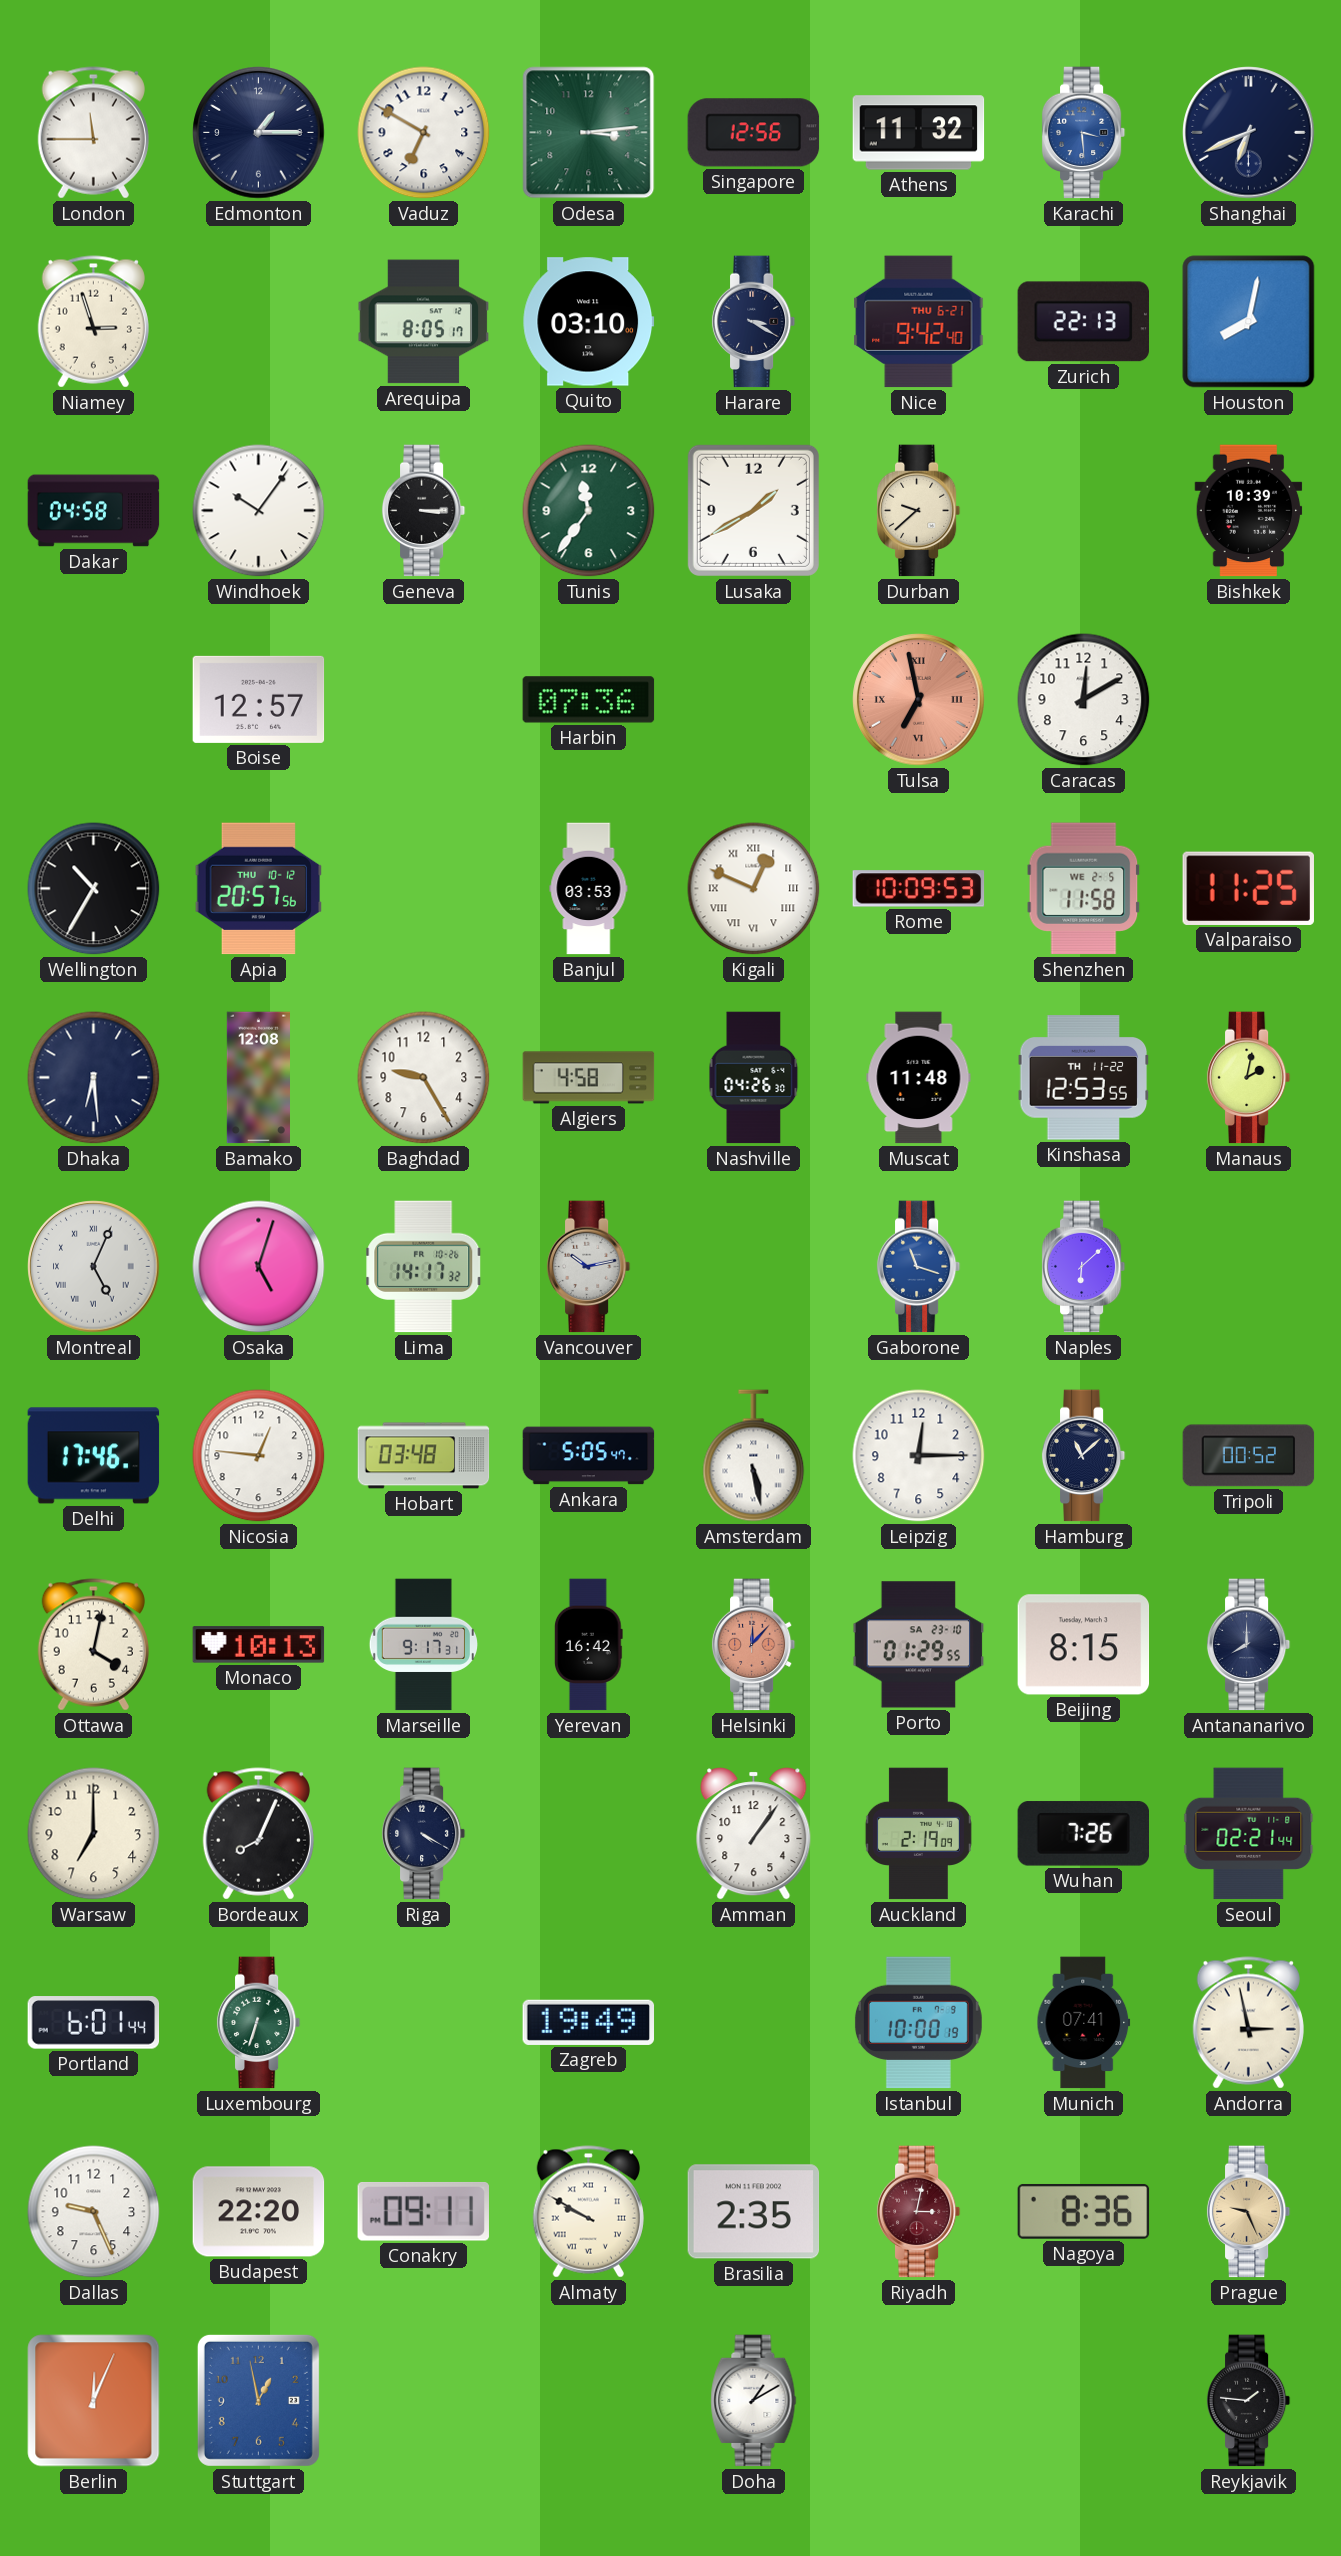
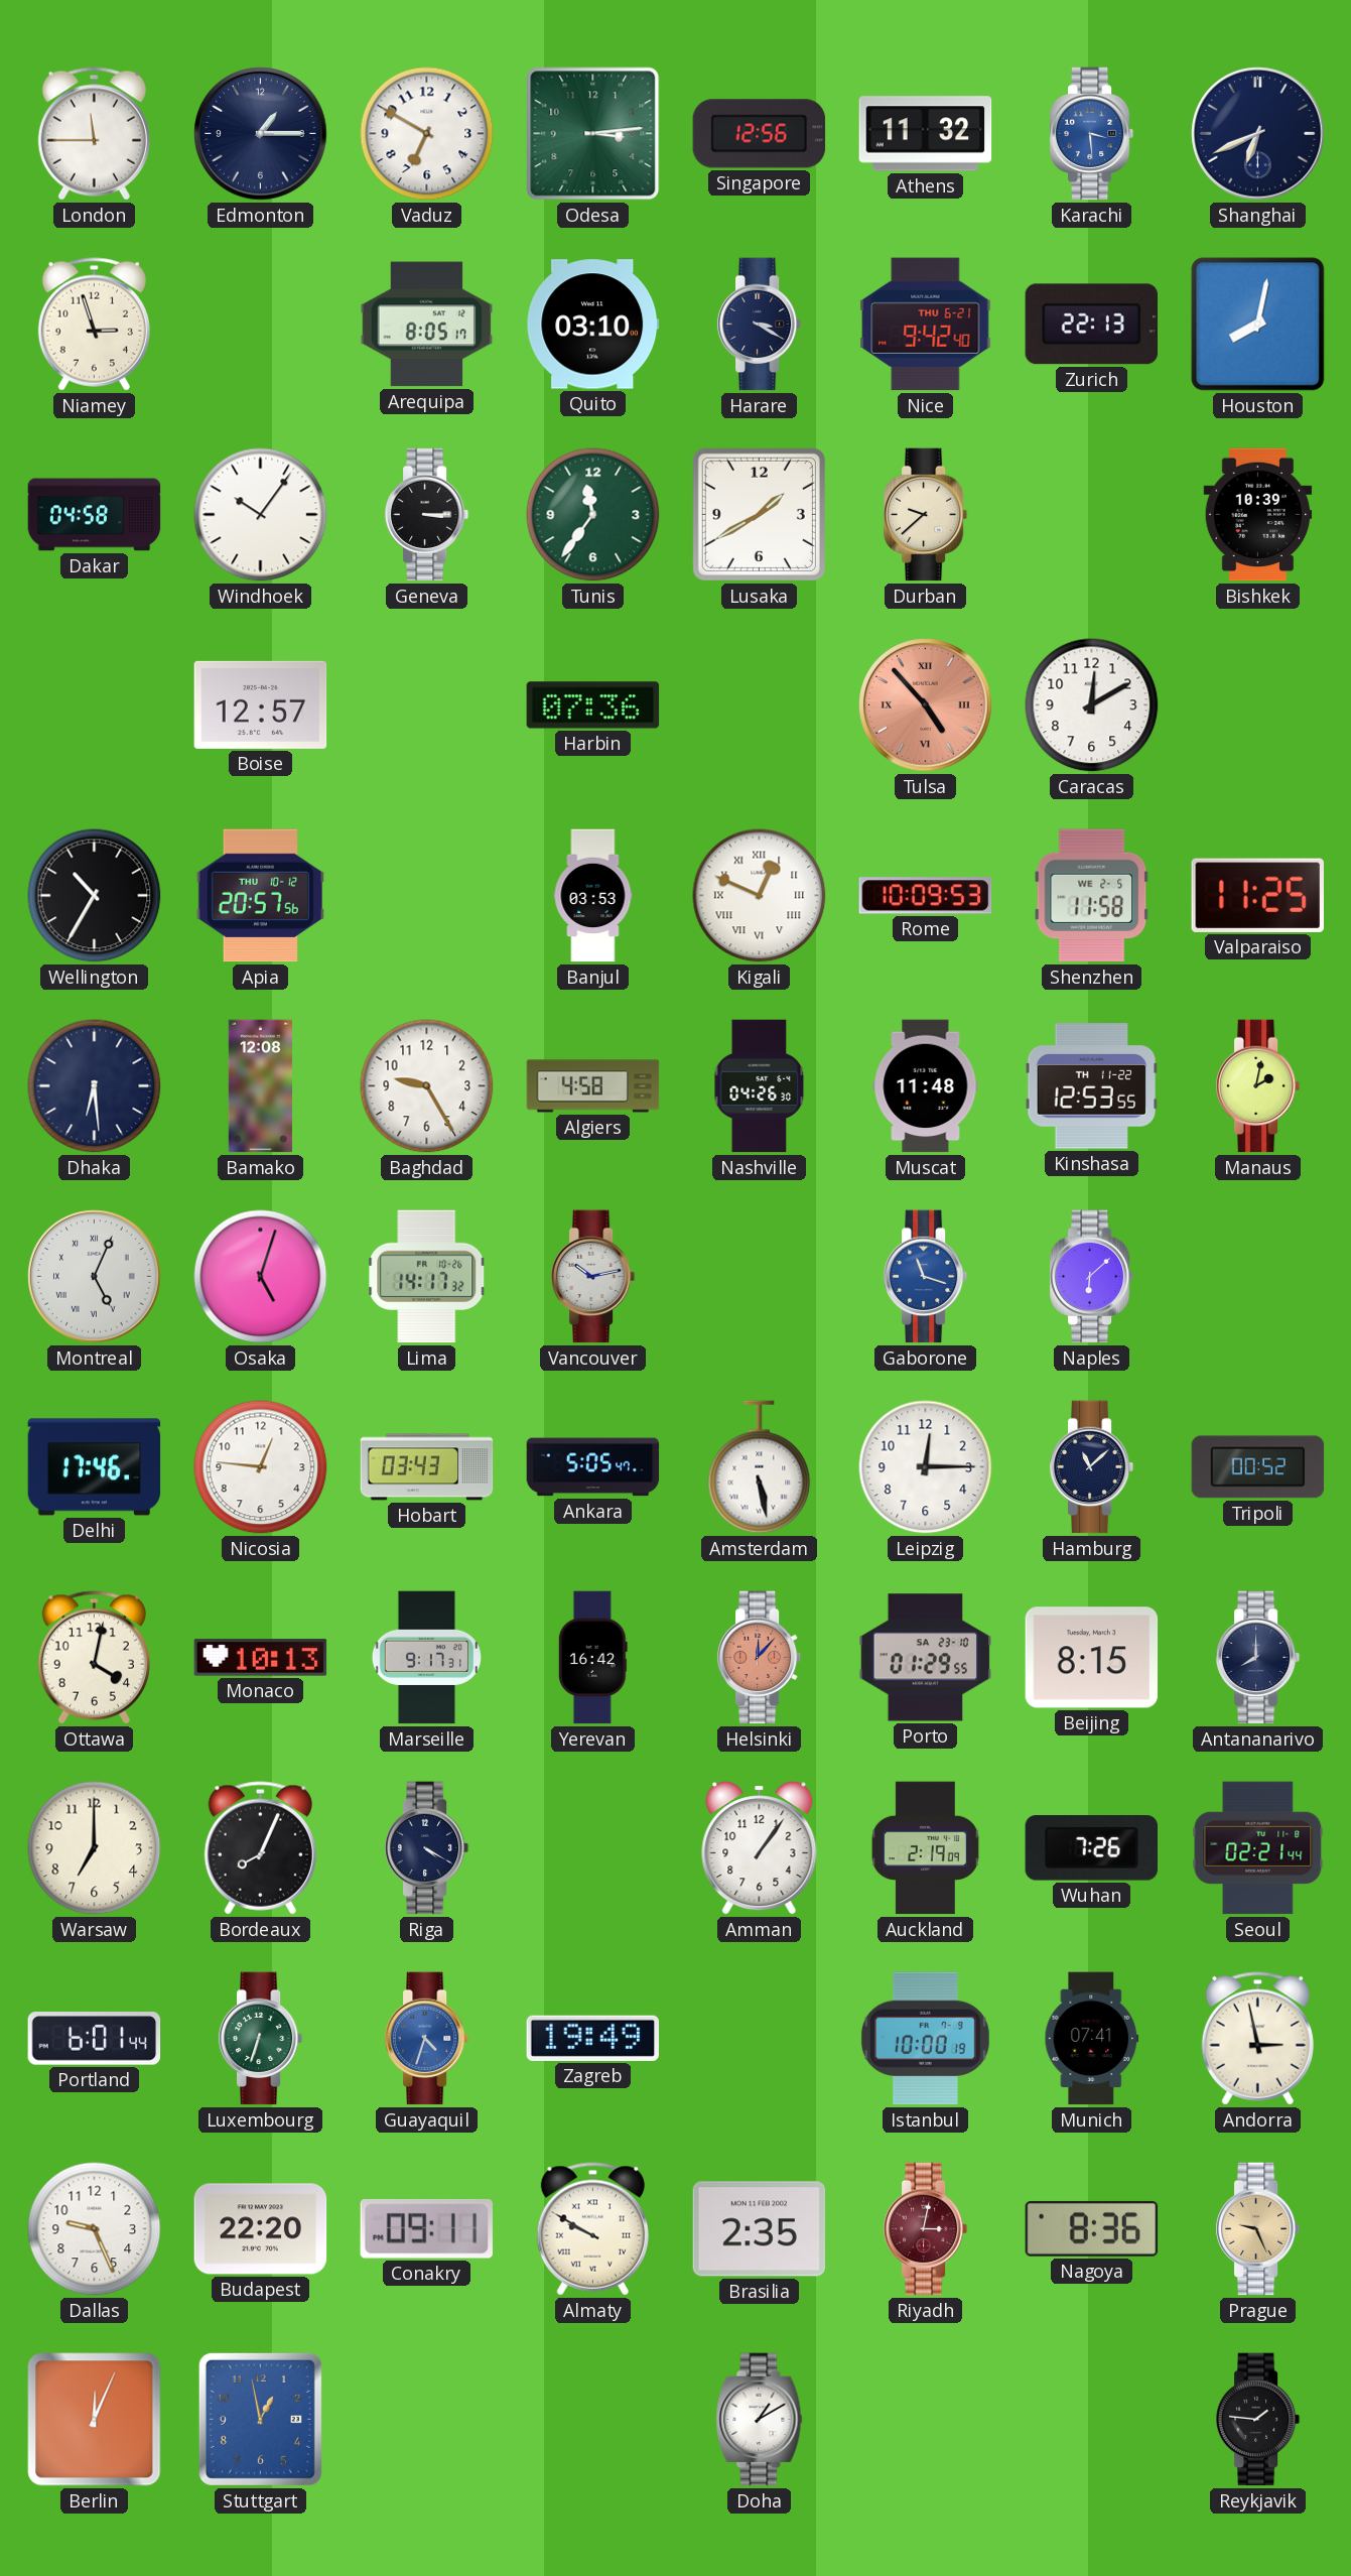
Tulsa: 6:58 -> 4:53 (926, 705)
Hobart: 03:48 -> 03:43 (427, 1467)
Guayaquil: none -> 4:33 (427, 2039)
